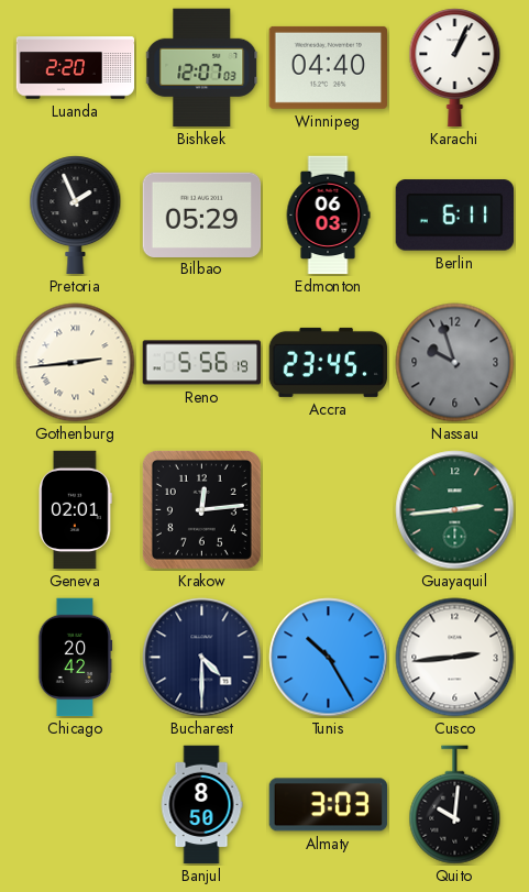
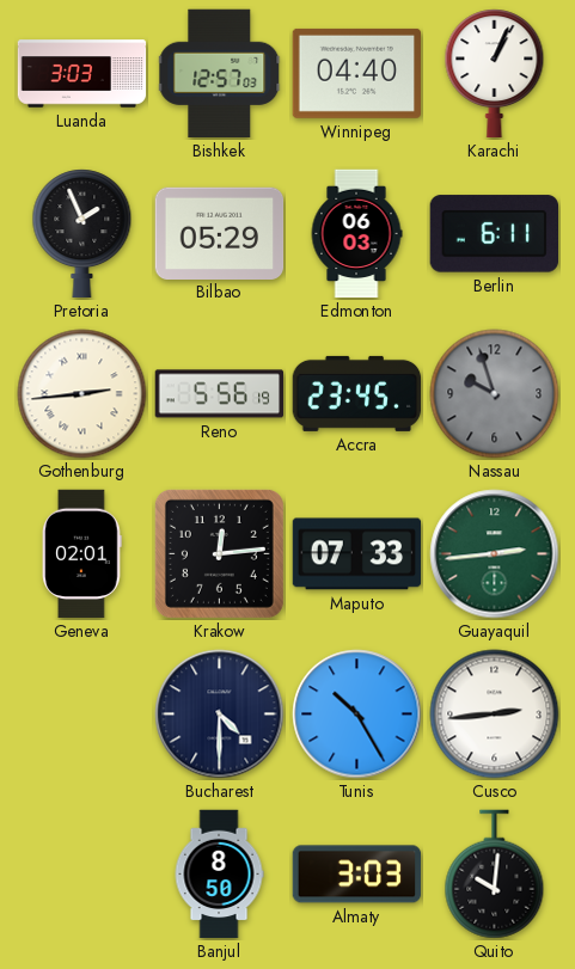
Luanda: 2:20 -> 3:03 (82, 74)
Bishkek: 12:07 -> 12:57 (220, 74)
Maputo: none -> 07:33 (357, 554)
Chicago: 20:42 -> none (75, 658)
